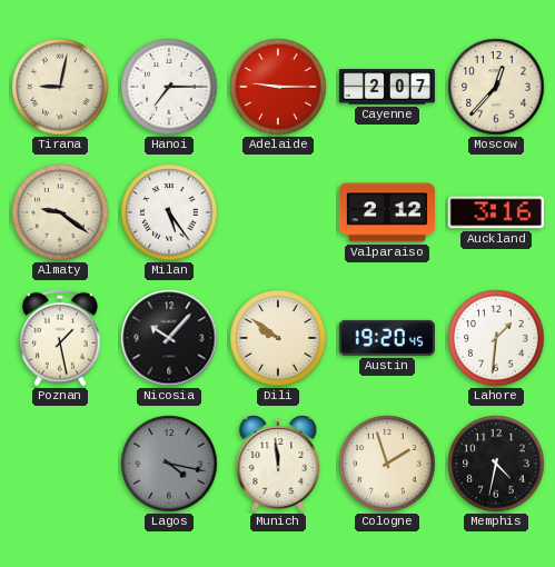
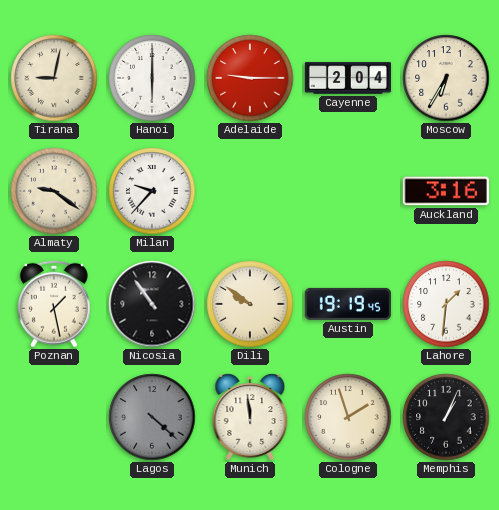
Hanoi: 7:15 -> 6:00 (152, 78)
Cayenne: 2:07 -> 2:04 (348, 78)
Moscow: 12:37 -> 6:35 (446, 78)
Milan: 5:24 -> 9:37 (152, 191)
Valparaiso: 2:12 -> none (387, 212)
Nicosia: 10:07 -> 10:54 (152, 304)
Austin: 19:20 -> 19:19 (348, 304)
Lagos: 4:17 -> 4:22 (152, 417)
Memphis: 4:32 -> 1:04 (446, 417)
